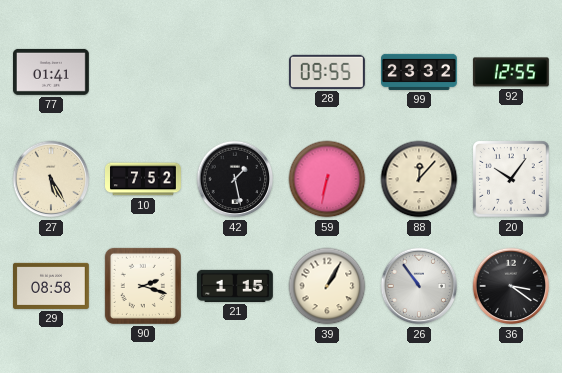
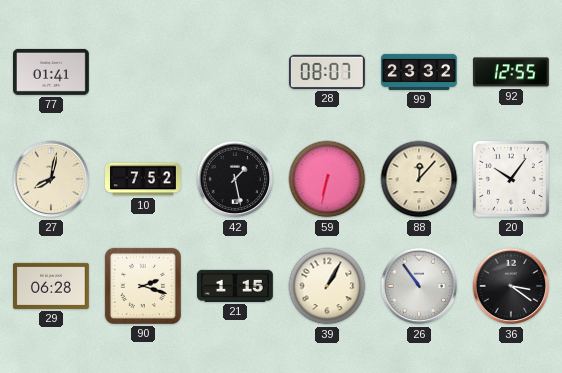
28: 09:55 -> 08:07 (327, 72)
27: 5:25 -> 8:02 (51, 179)
29: 08:58 -> 06:28 (52, 286)
